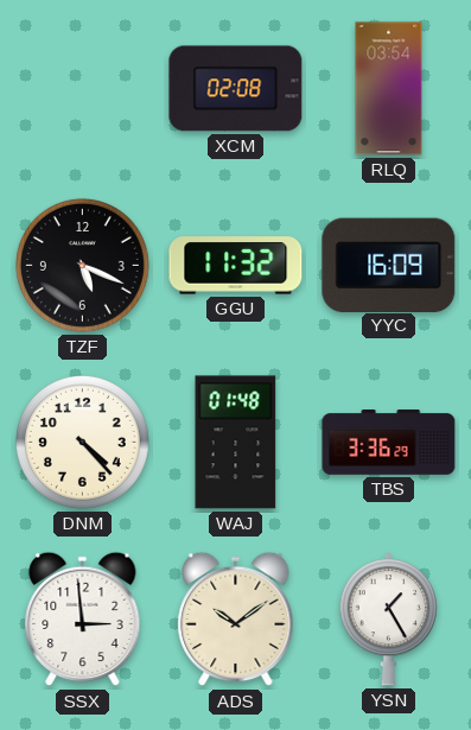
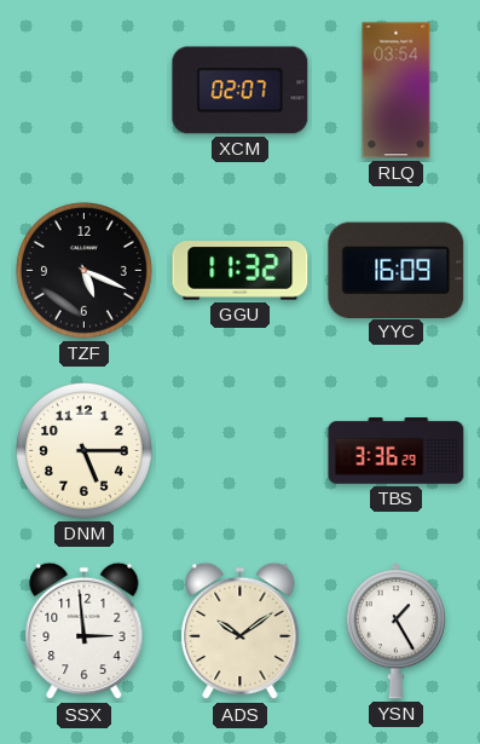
XCM: 02:08 -> 02:07 (241, 91)
DNM: 4:23 -> 5:15 (83, 450)
WAJ: 01:48 -> none (236, 443)
